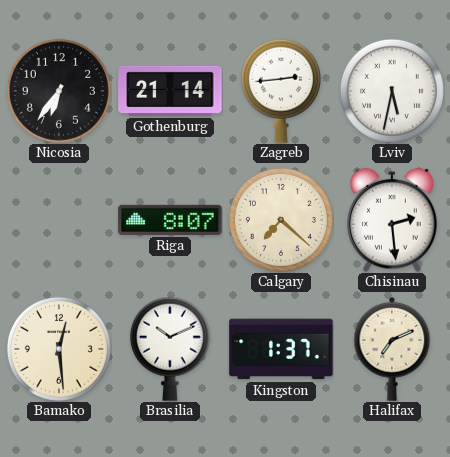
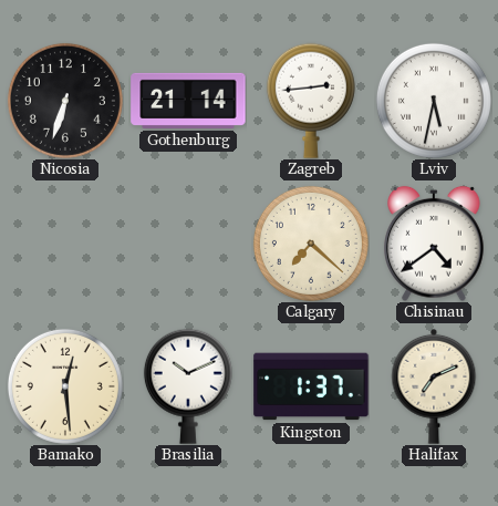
Nicosia: 6:36 -> 6:33 (65, 101)
Riga: 8:07 -> none (170, 220)
Chisinau: 2:29 -> 4:39 (434, 244)
